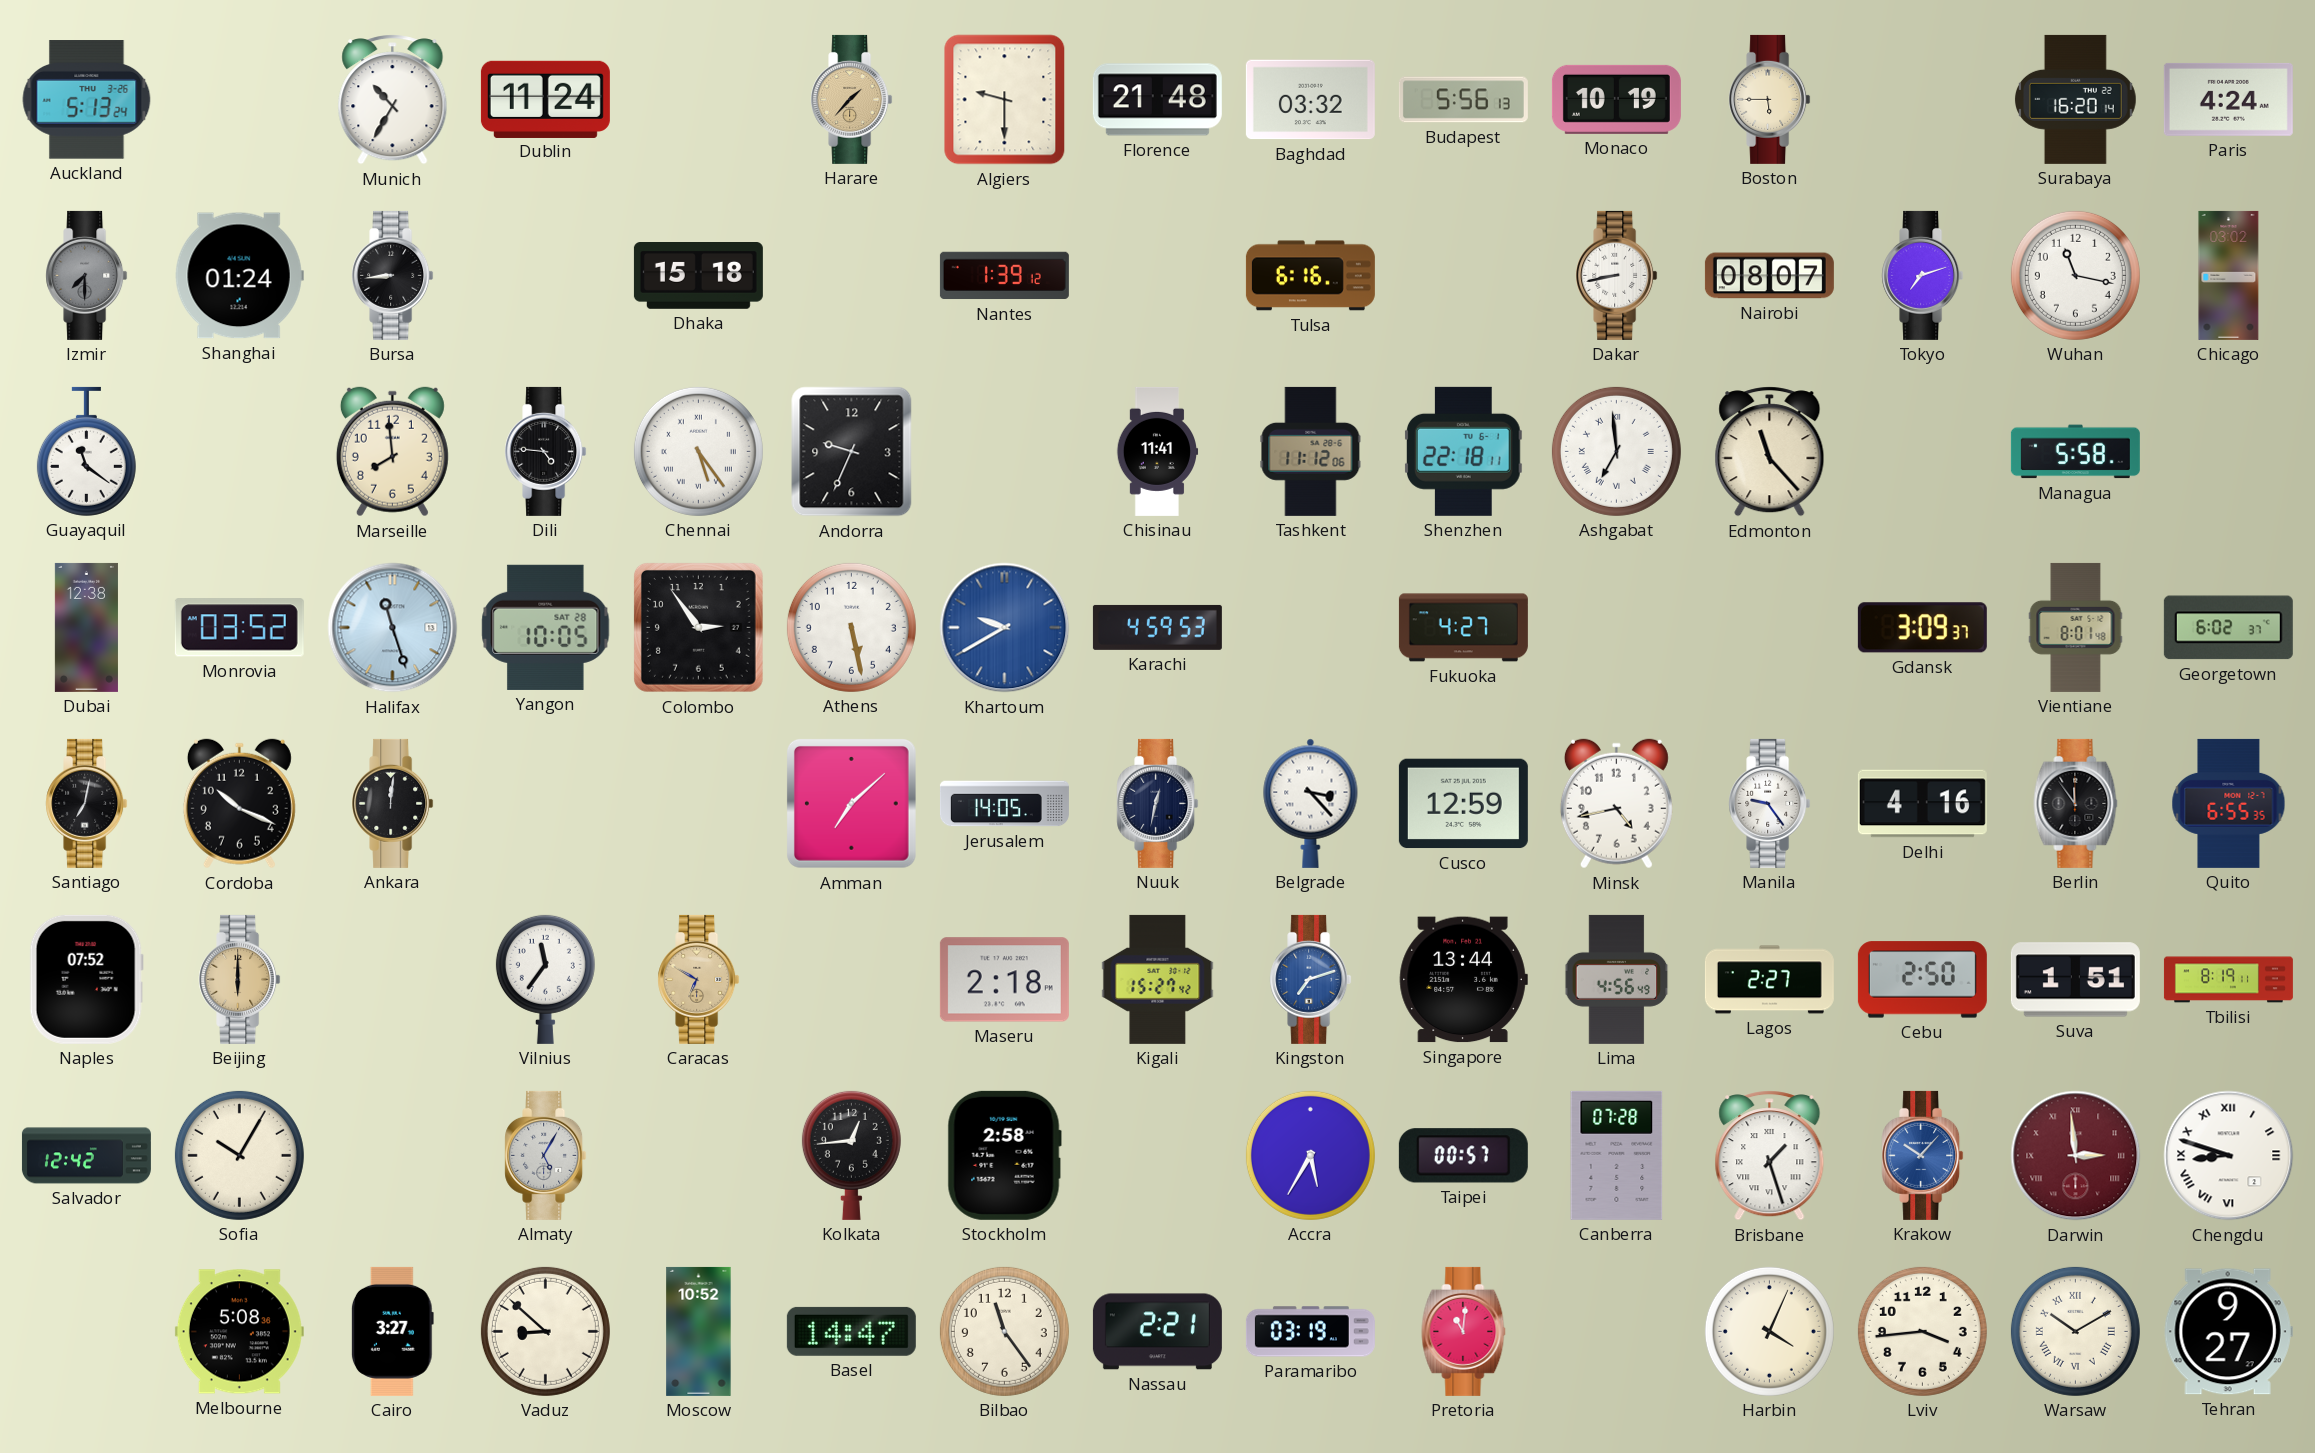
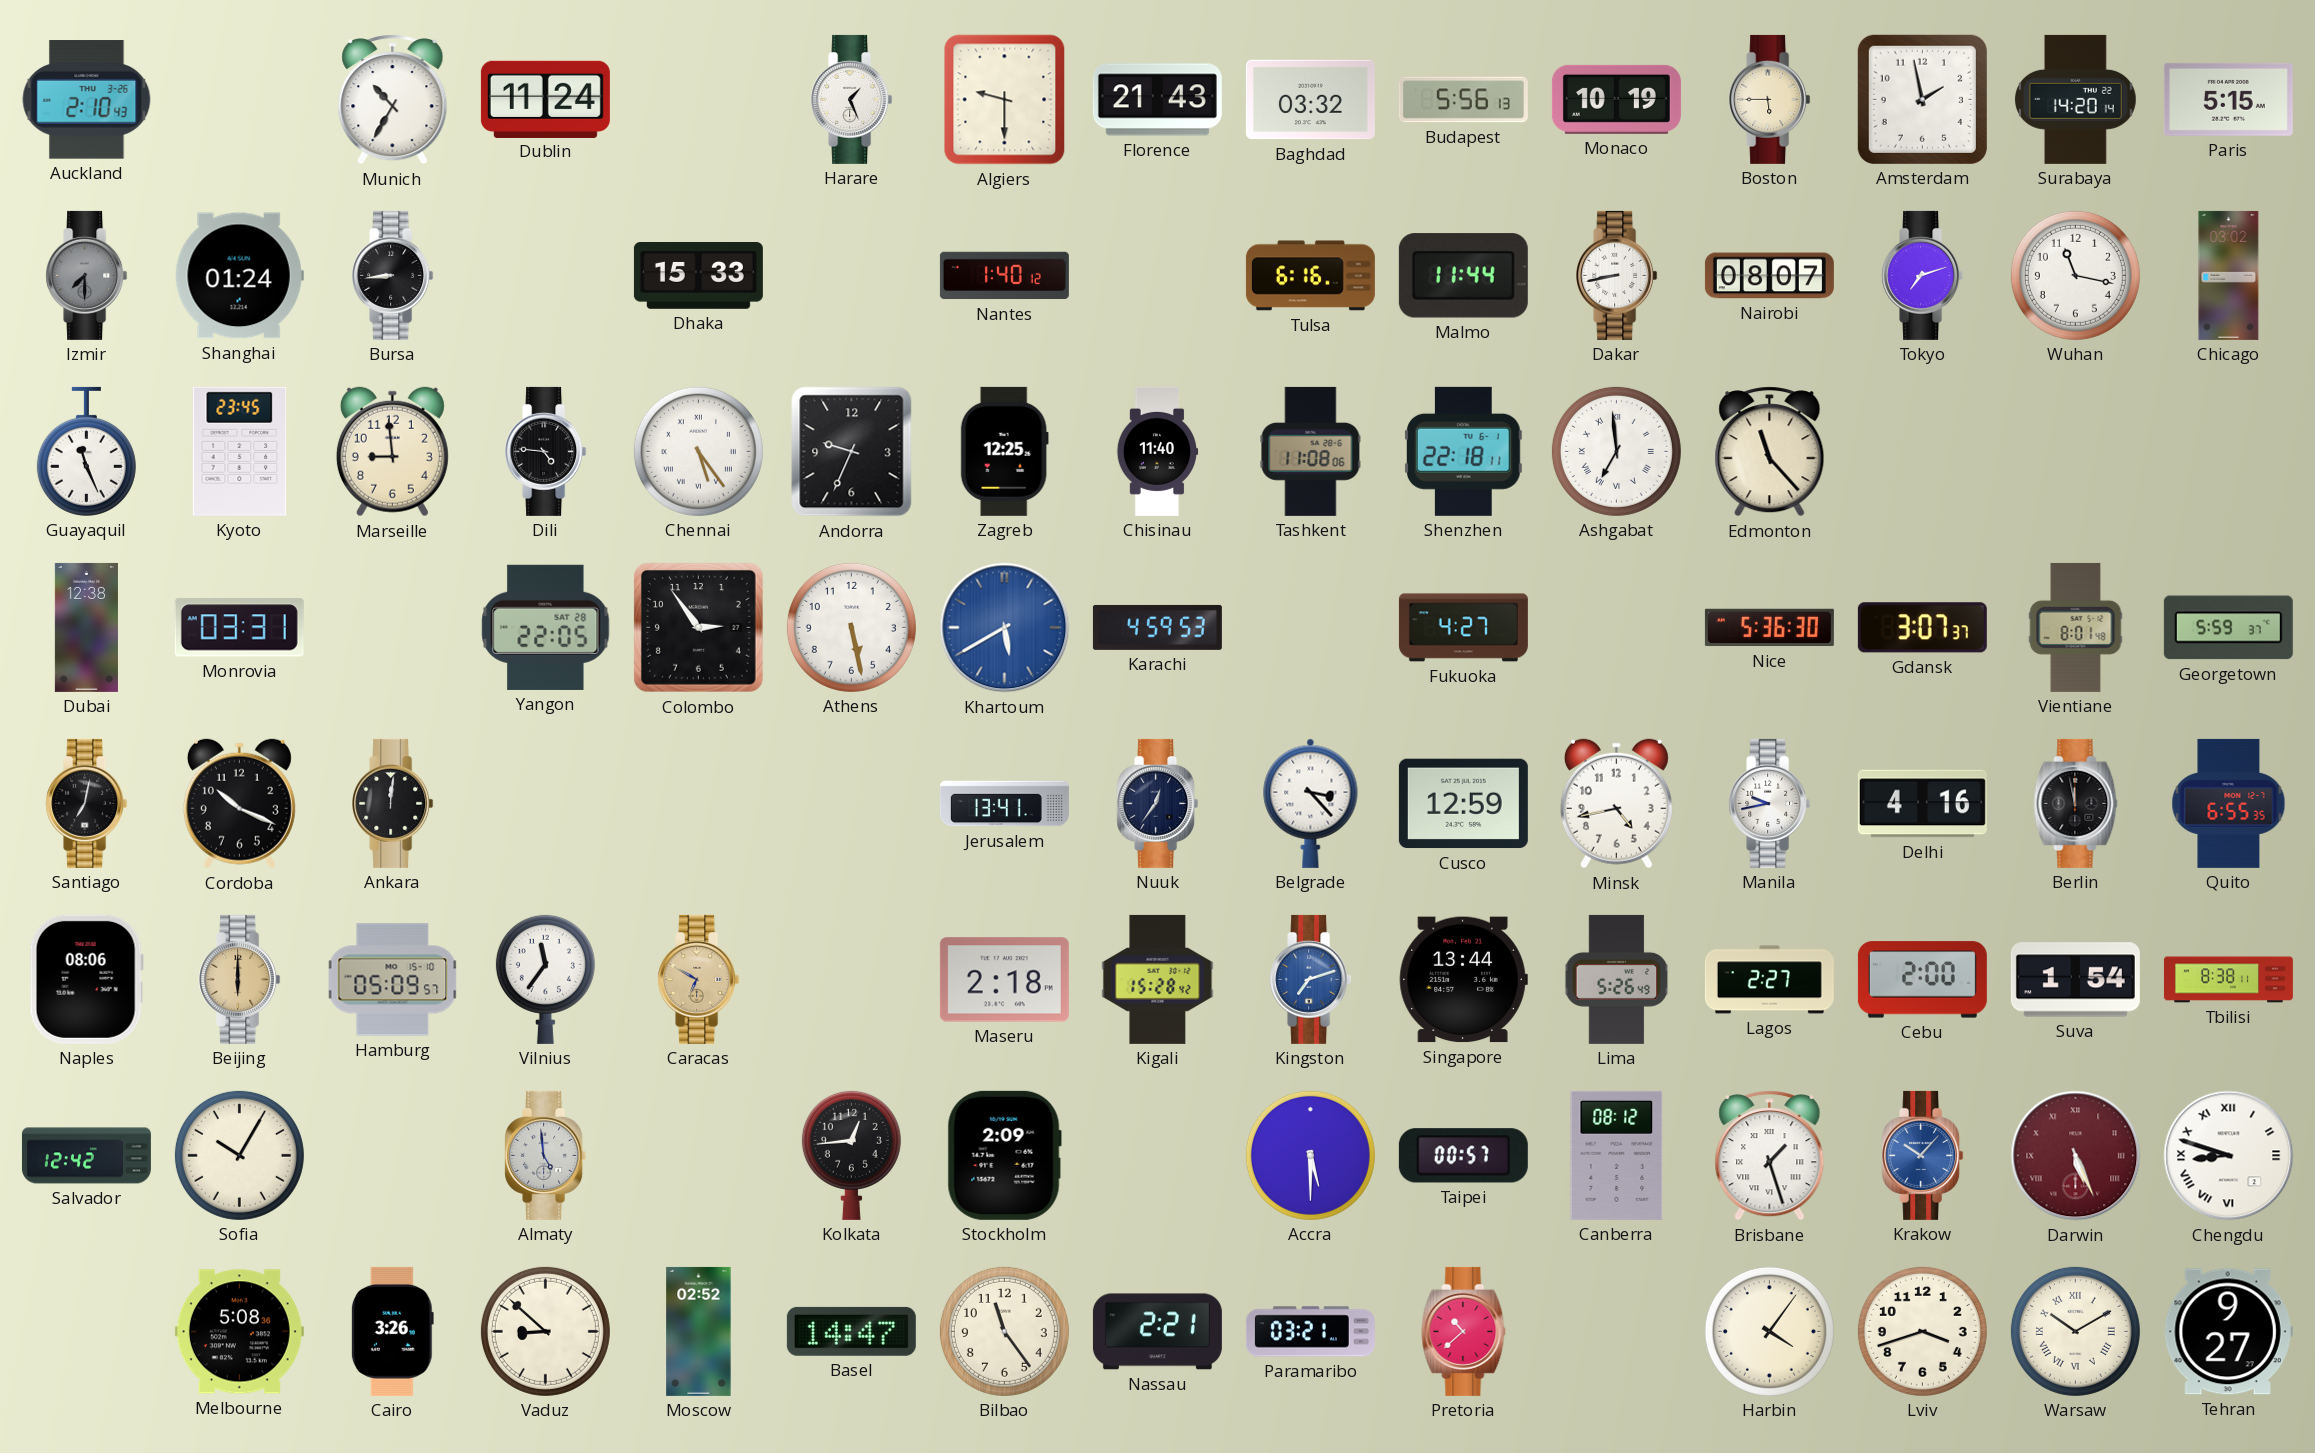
Auckland: 5:13 -> 2:10 (87, 100)
Harare: 1:37 -> 1:26 (852, 99)
Harare dial: champagne -> white (852, 99)
Florence: 21:48 -> 21:43 (1157, 100)
Amsterdam: none -> 1:58 (1922, 99)
Surabaya: 16:20 -> 14:20 (2075, 99)
Paris: 4:24 -> 5:15 (2228, 99)
Dhaka: 15:18 -> 15:33 (698, 276)
Nantes: 1:39 -> 1:40 (1004, 276)
Malmo: none -> 11:44 (1463, 276)
Guayaquil: 11:21 -> 11:26 (86, 451)
Kyoto: none -> 23:45 (240, 451)
Marseille: 7:59 -> 8:59 (392, 452)
Zagreb: none -> 12:25 (1004, 451)
Chisinau: 11:41 -> 11:40 (1157, 451)
Tashkent: 11:12 -> 11:08 (1311, 451)
Managua: 5:58 -> none (2075, 452)
Monrovia: 03:52 -> 03:31 (239, 628)
Halifax: 11:27 -> none (393, 628)
Yangon: 10:05 -> 22:05 (546, 627)
Khartoum: 9:40 -> 5:40 (1005, 628)
Nice: none -> 5:36 (1769, 628)
Gdansk: 3:09 -> 3:07 (1922, 628)
Georgetown: 6:02 -> 5:59 (2228, 628)
Amman: 7:08 -> none (851, 803)
Jerusalem: 14:05 -> 13:41 (1004, 804)
Nuuk: 12:32 -> 12:36 (1158, 803)
Manila: 9:24 -> 9:43 (1770, 803)
Berlin: 11:54 -> 11:58 (2076, 803)
Naples: 07:52 -> 08:06 (86, 979)
Hamburg: none -> 05:09 (393, 980)
Kigali: 15:27 -> 15:28 (1158, 979)
Lima: 4:56 -> 5:26 (1617, 979)
Cebu: 2:50 -> 2:00 (1922, 980)
Suva: 1:51 -> 1:54 (2075, 980)
Tbilisi: 8:19 -> 8:38 (2228, 980)
Almaty: 5:05 -> 4:59 (546, 1155)
Stockholm: 2:58 -> 2:09 (1004, 1155)
Accra: 5:35 -> 5:30 (1310, 1155)
Canberra: 07:28 -> 08:12 (1617, 1155)
Darwin: 2:59 -> 5:26 (2076, 1156)
Cairo: 3:27 -> 3:26 (392, 1331)
Moscow: 10:52 -> 02:52 (699, 1331)
Paramaribo: 03:19 -> 03:21 (1310, 1332)
Pretoria: 11:01 -> 10:38 (1464, 1331)
Harbin: 4:04 -> 4:06 (1769, 1331)
Lviv: 3:44 -> 3:42 (1922, 1331)
